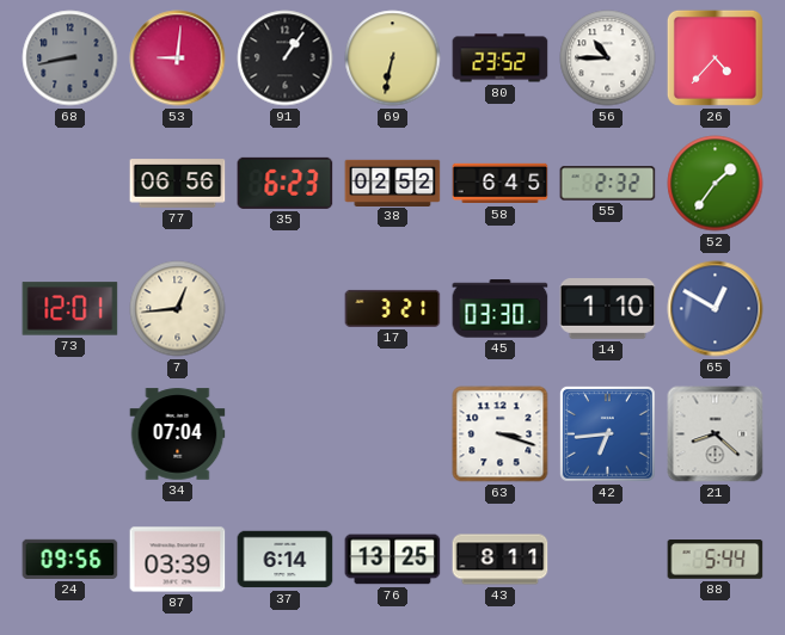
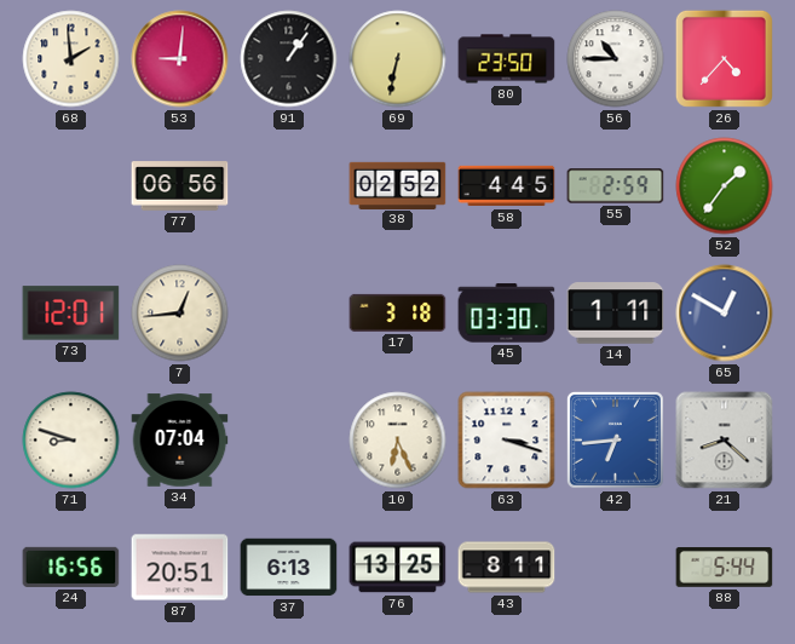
68: 8:43 -> 1:59 (71, 59)
68 dial: grey -> cream (71, 59)
80: 23:52 -> 23:50 (507, 59)
35: 6:23 -> none (286, 183)
58: 6:45 -> 4:45 (507, 186)
55: 2:32 -> 2:59 (616, 186)
17: 3:21 -> 3:18 (398, 312)
14: 1:10 -> 1:11 (616, 314)
71: none -> 8:48 (71, 441)
10: none -> 6:26 (398, 441)
24: 09:56 -> 16:56 (71, 567)
87: 03:39 -> 20:51 (180, 568)
37: 6:14 -> 6:13 (289, 568)
